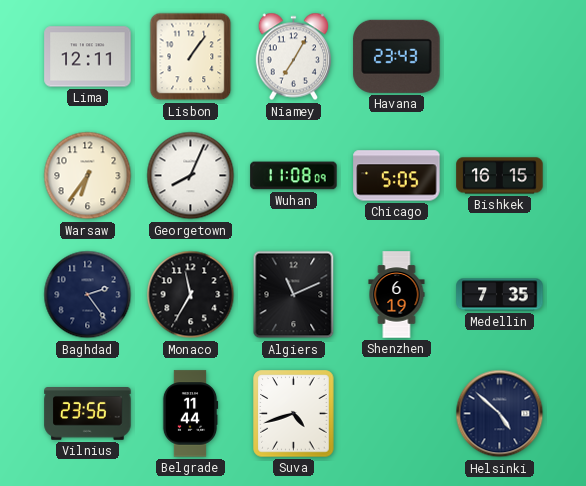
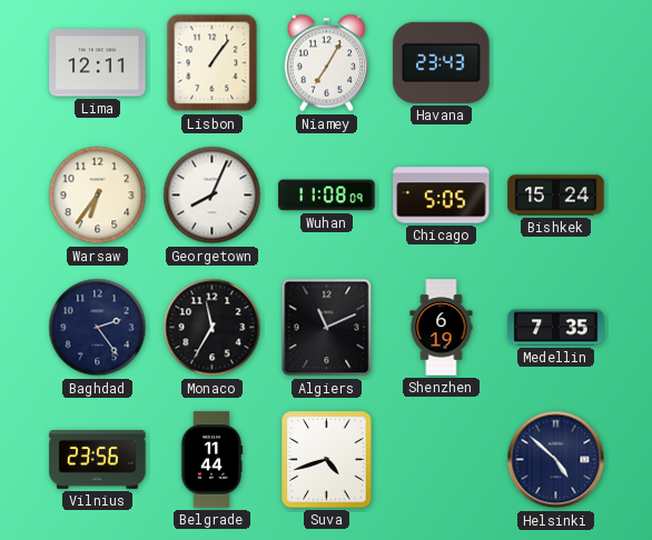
Bishkek: 16:15 -> 15:24 (556, 196)
